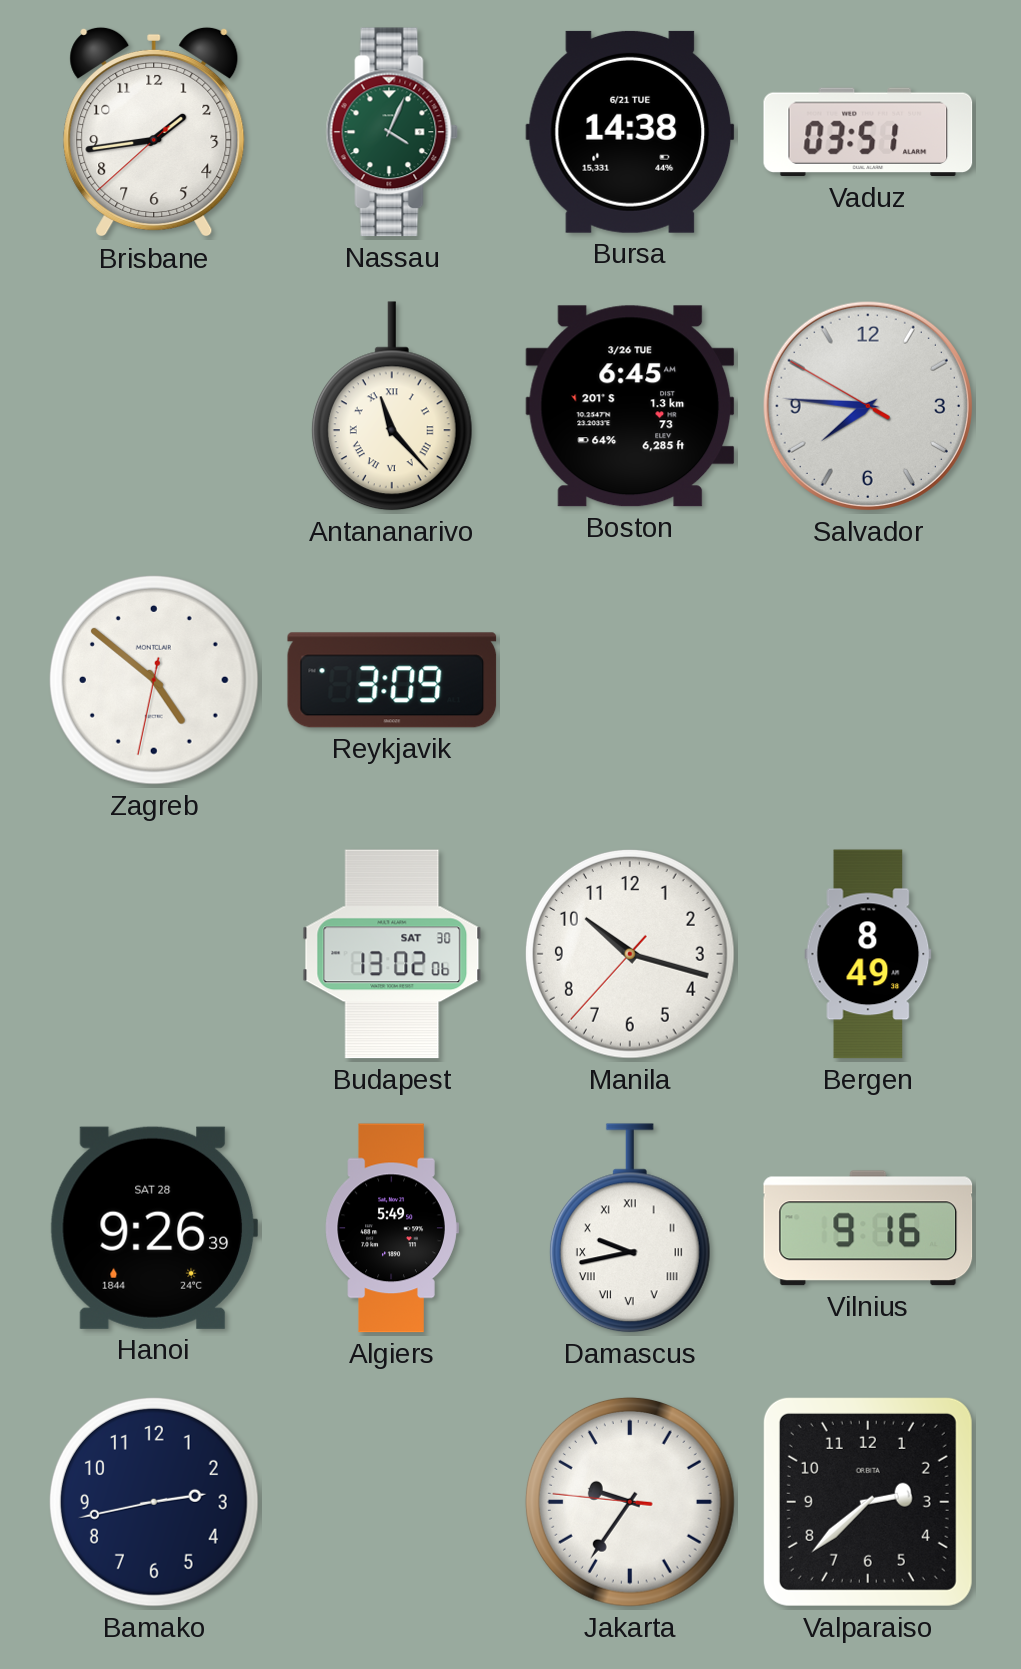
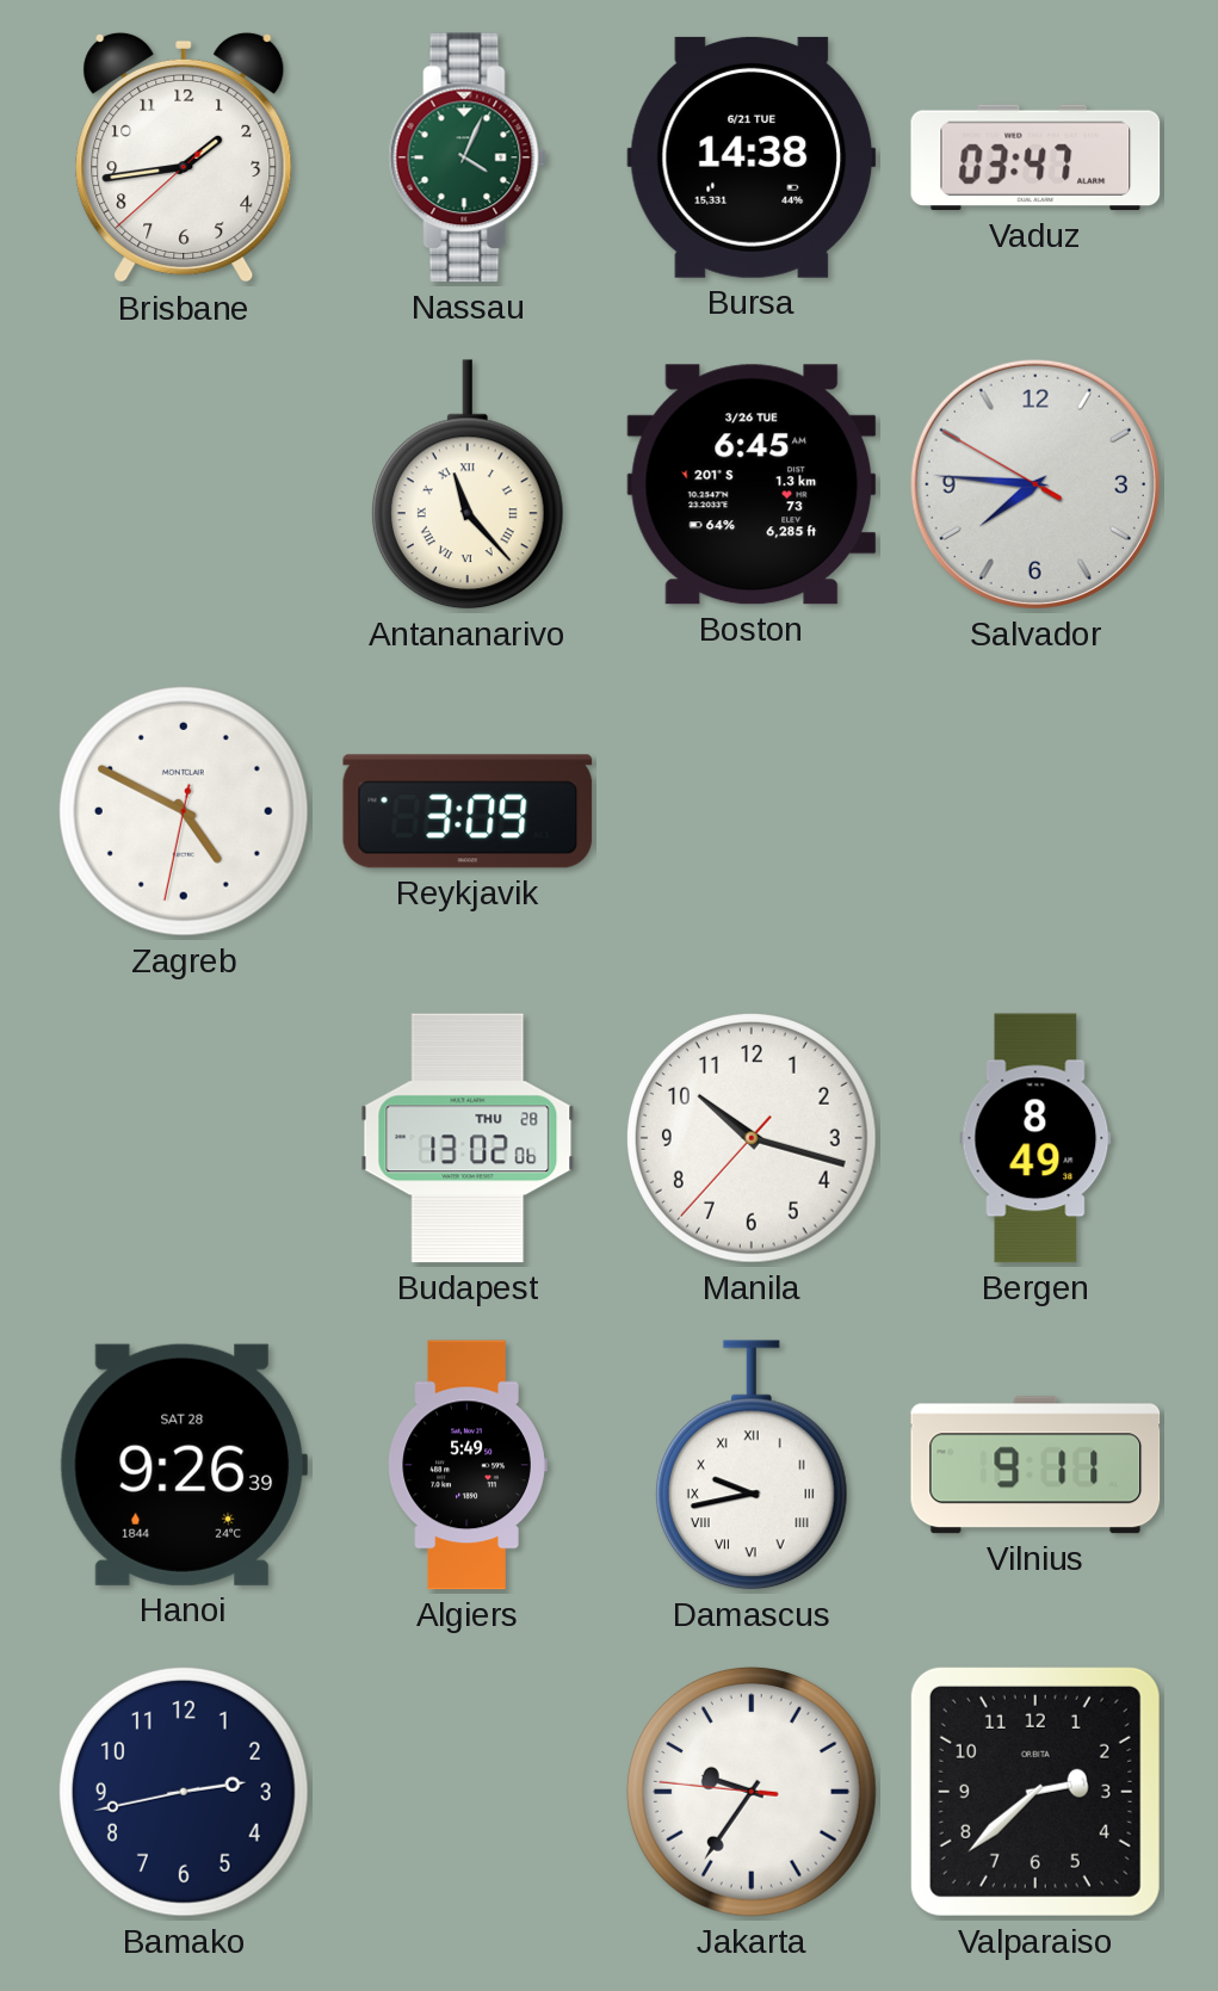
Vaduz: 03:51 -> 03:47 (1035, 157)
Zagreb: 4:51 -> 4:49 (184, 811)
Budapest date: SAT 30 -> THU 28 (468, 1138)
Vilnius: 9:16 -> 9:11 (1035, 1465)
